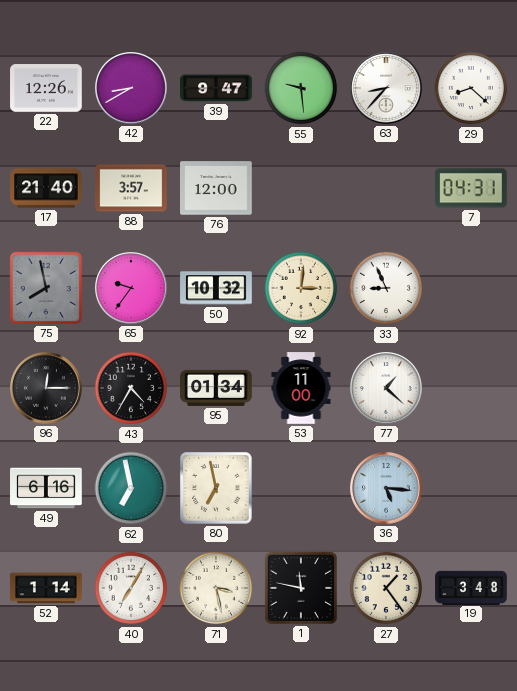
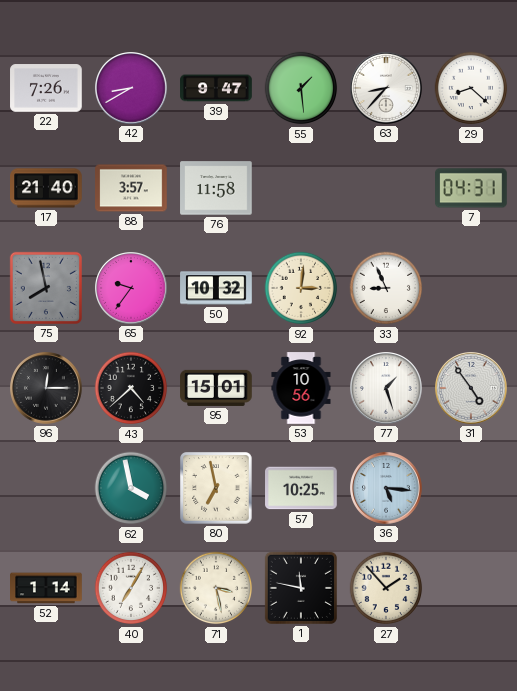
22: 12:26 -> 7:26 (46, 88)
55: 9:29 -> 1:29 (301, 88)
76: 12:00 -> 11:58 (216, 188)
43: 4:35 -> 4:38 (131, 388)
95: 01:34 -> 15:01 (216, 388)
53: 11:00 -> 10:56 (301, 388)
77: 1:22 -> 1:27 (387, 389)
31: none -> 4:54 (472, 389)
49: 6:16 -> none (46, 488)
62: 6:58 -> 3:58 (131, 488)
57: none -> 10:25 (301, 488)
27: 1:24 -> 1:53 (386, 588)
19: 3:48 -> none (471, 587)
